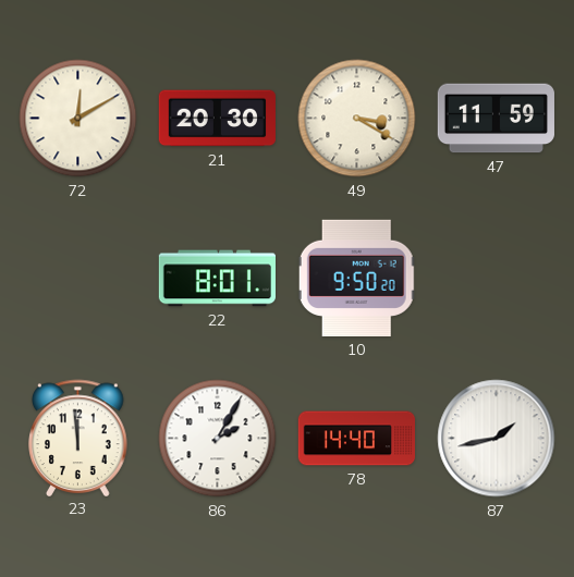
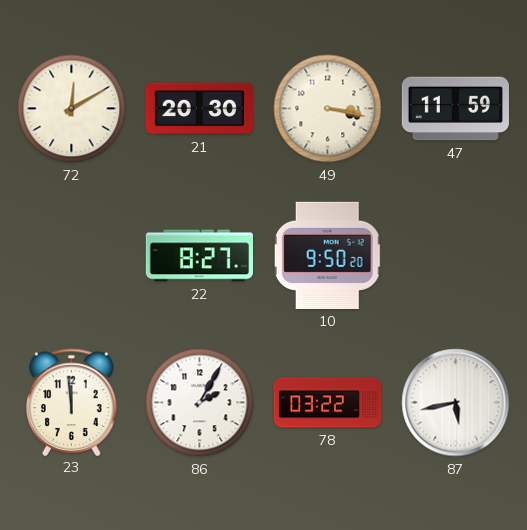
49: 3:20 -> 3:17 (328, 109)
22: 8:01 -> 8:27 (199, 256)
78: 14:40 -> 03:22 (328, 403)
87: 1:43 -> 5:43 (456, 403)
